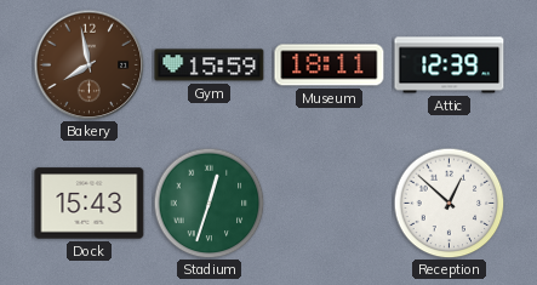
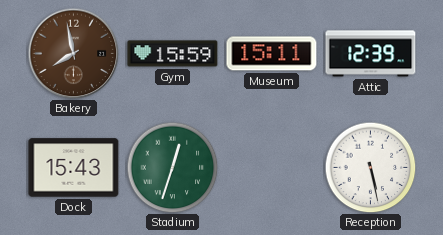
Museum: 18:11 -> 15:11 (272, 54)
Reception: 12:52 -> 5:28 (370, 167)
